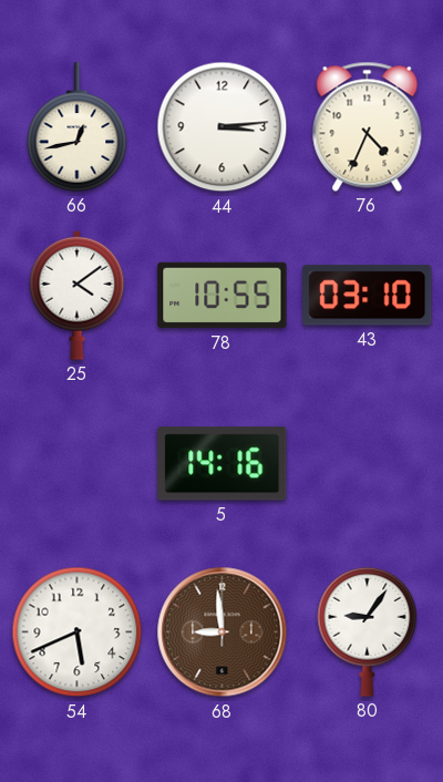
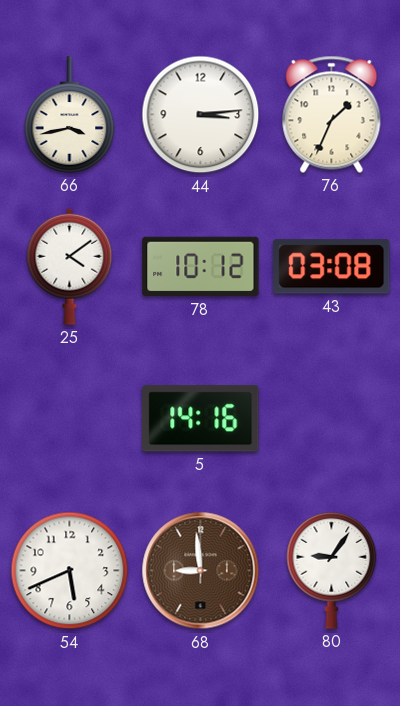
66: 12:43 -> 3:43 (70, 115)
76: 4:34 -> 1:34 (332, 114)
78: 10:55 -> 10:12 (201, 267)
43: 03:10 -> 03:08 (332, 267)
